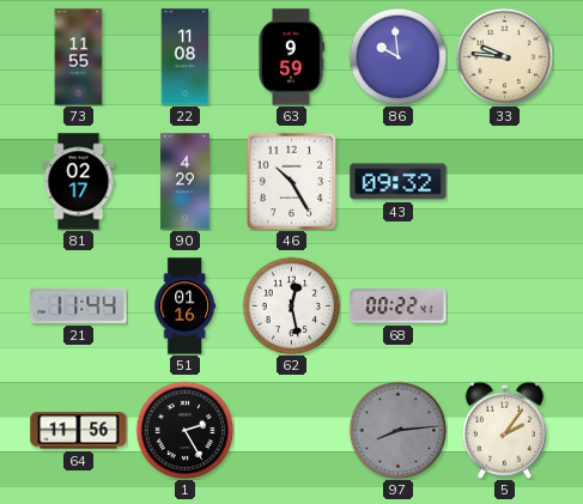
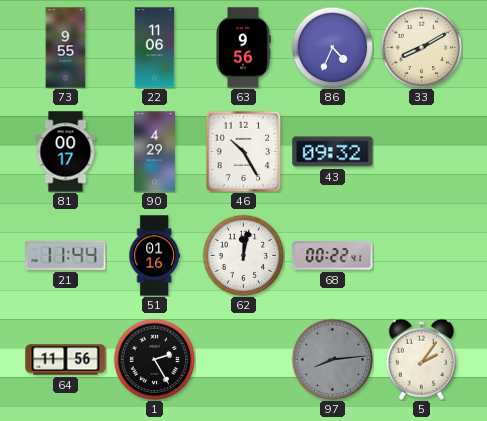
73: 11:55 -> 9:55 (66, 48)
22: 11:08 -> 11:06 (155, 48)
63: 9:59 -> 9:56 (244, 48)
86: 9:59 -> 4:34 (332, 47)
33: 9:46 -> 8:10 (421, 47)
81: 02:17 -> 00:17 (66, 152)
62: 12:28 -> 12:02 (243, 255)
